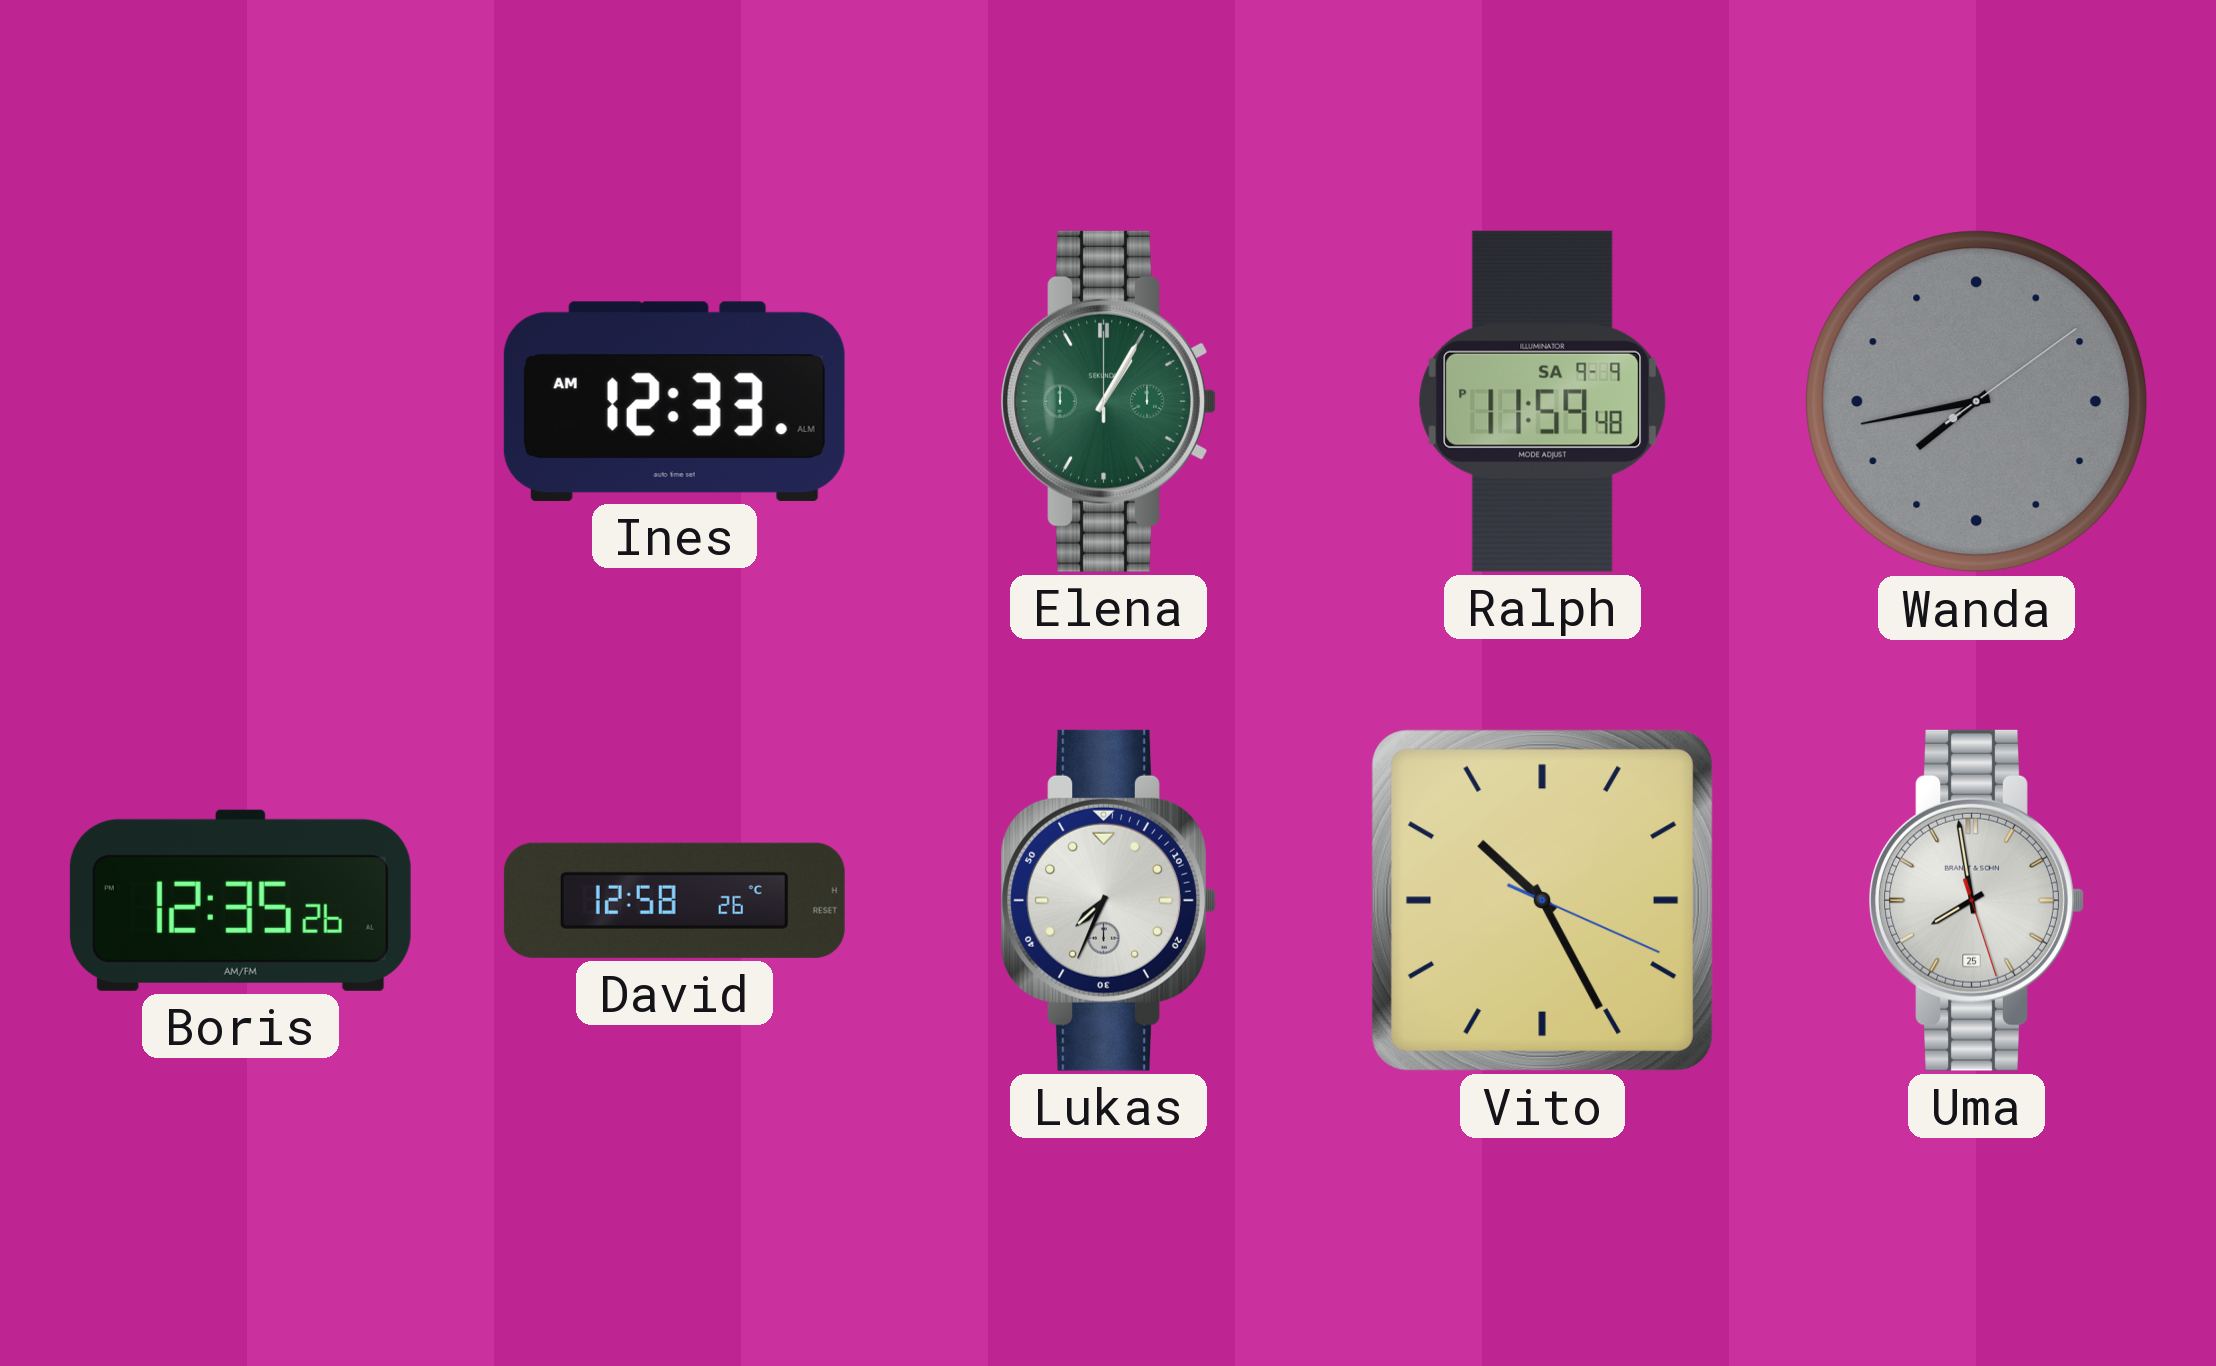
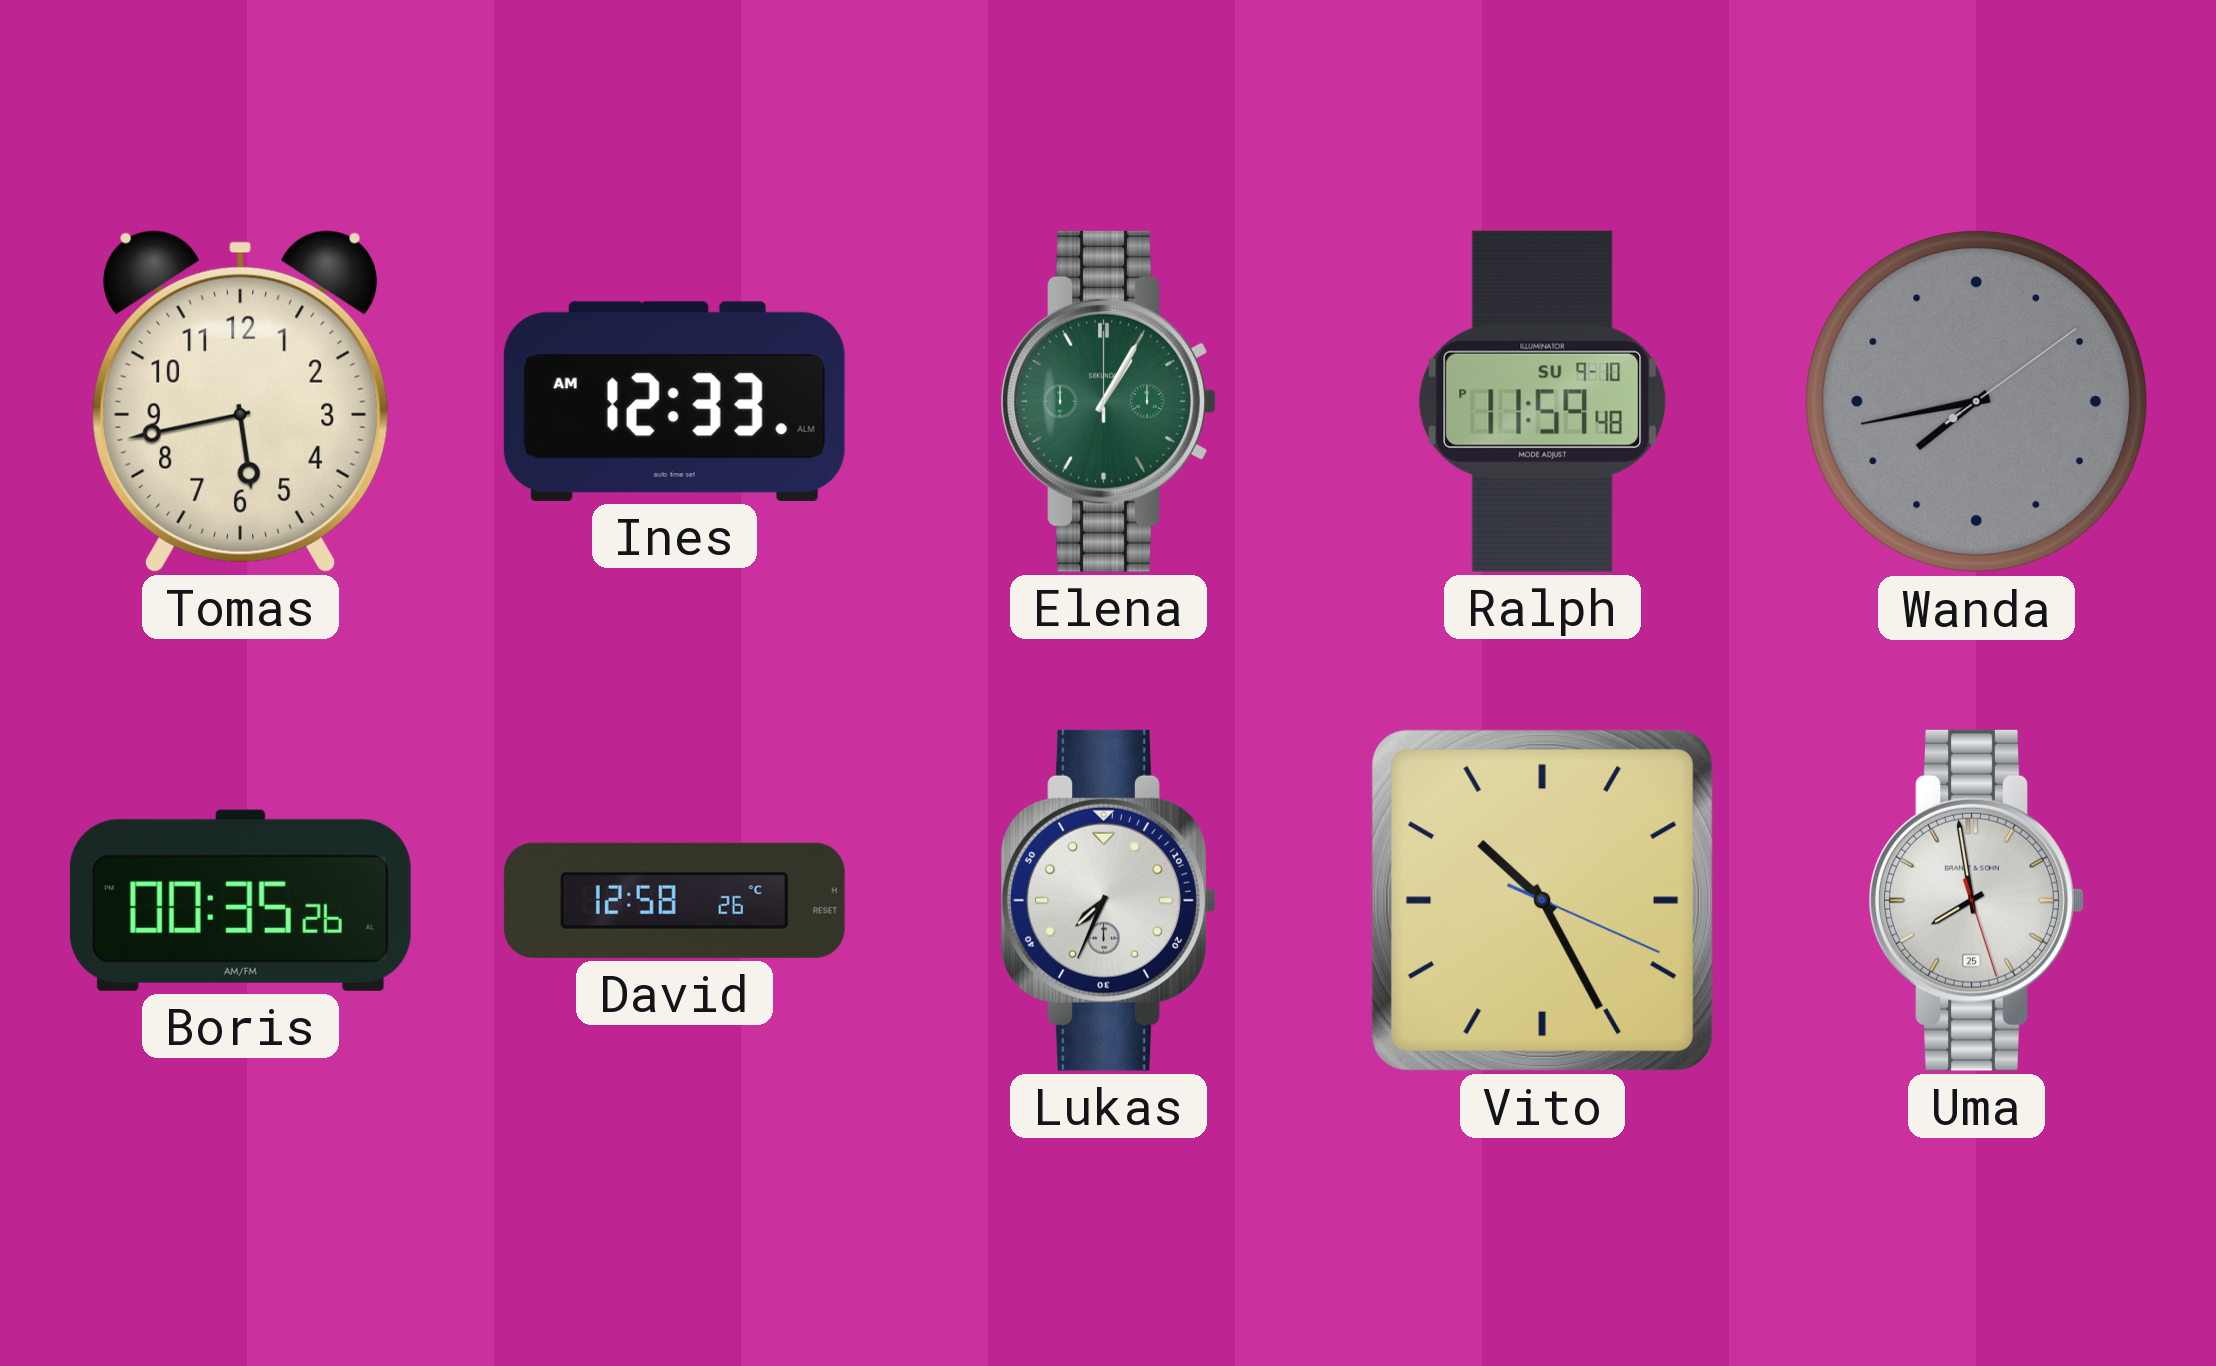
Tomas: none -> 5:43 (241, 401)
Ralph date: SA 9-9 -> SU 9-10 (1543, 401)
Boris: 12:35 -> 00:35 (240, 900)
